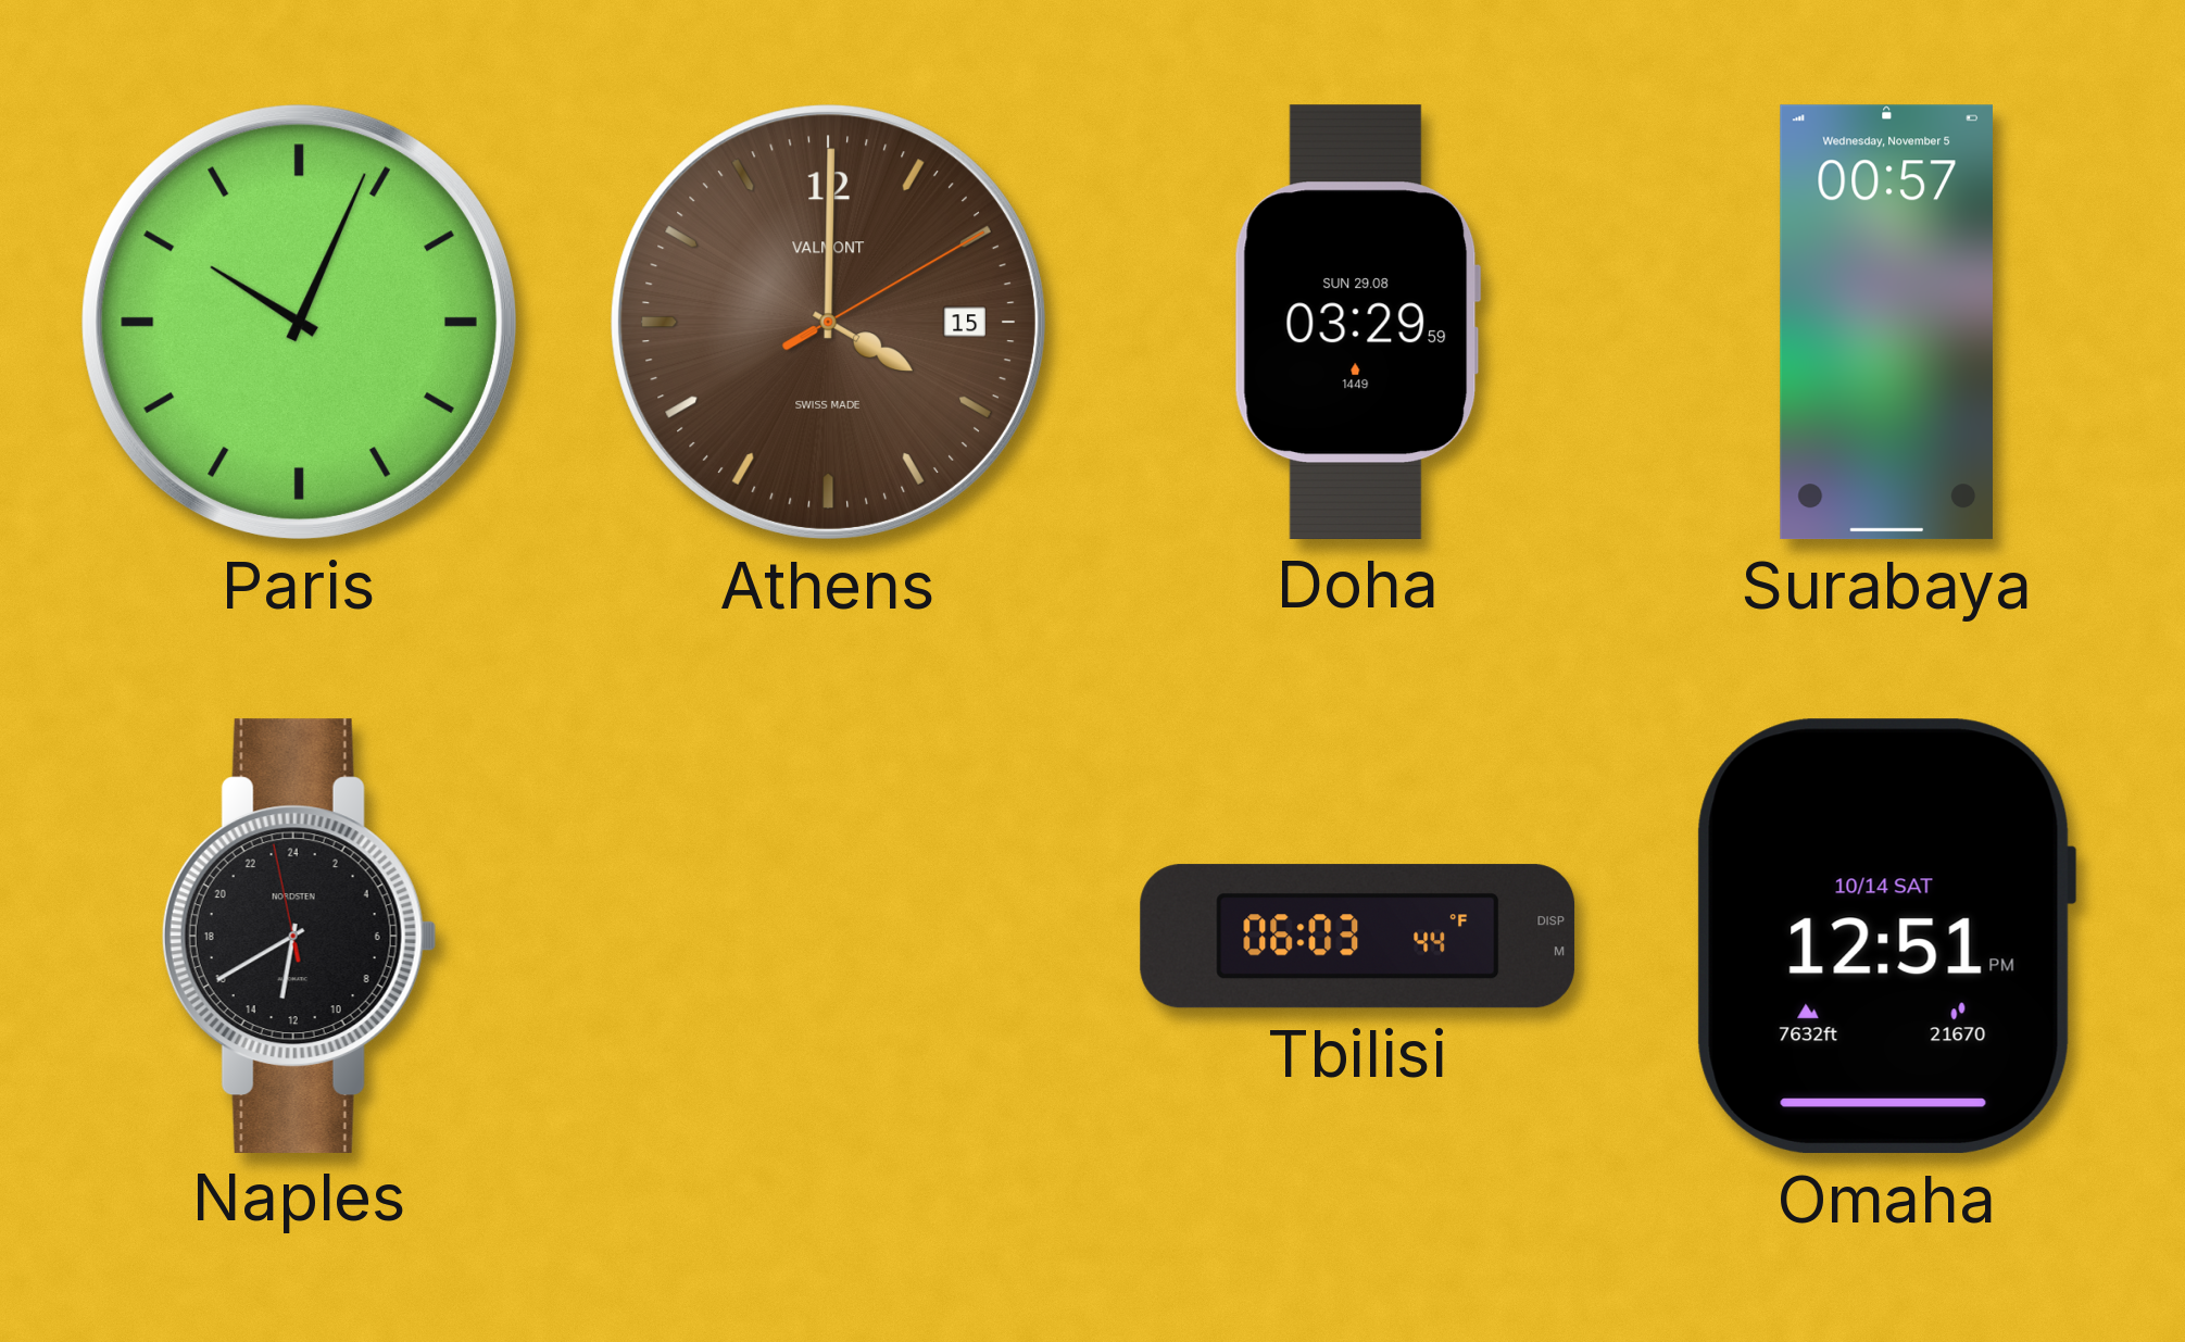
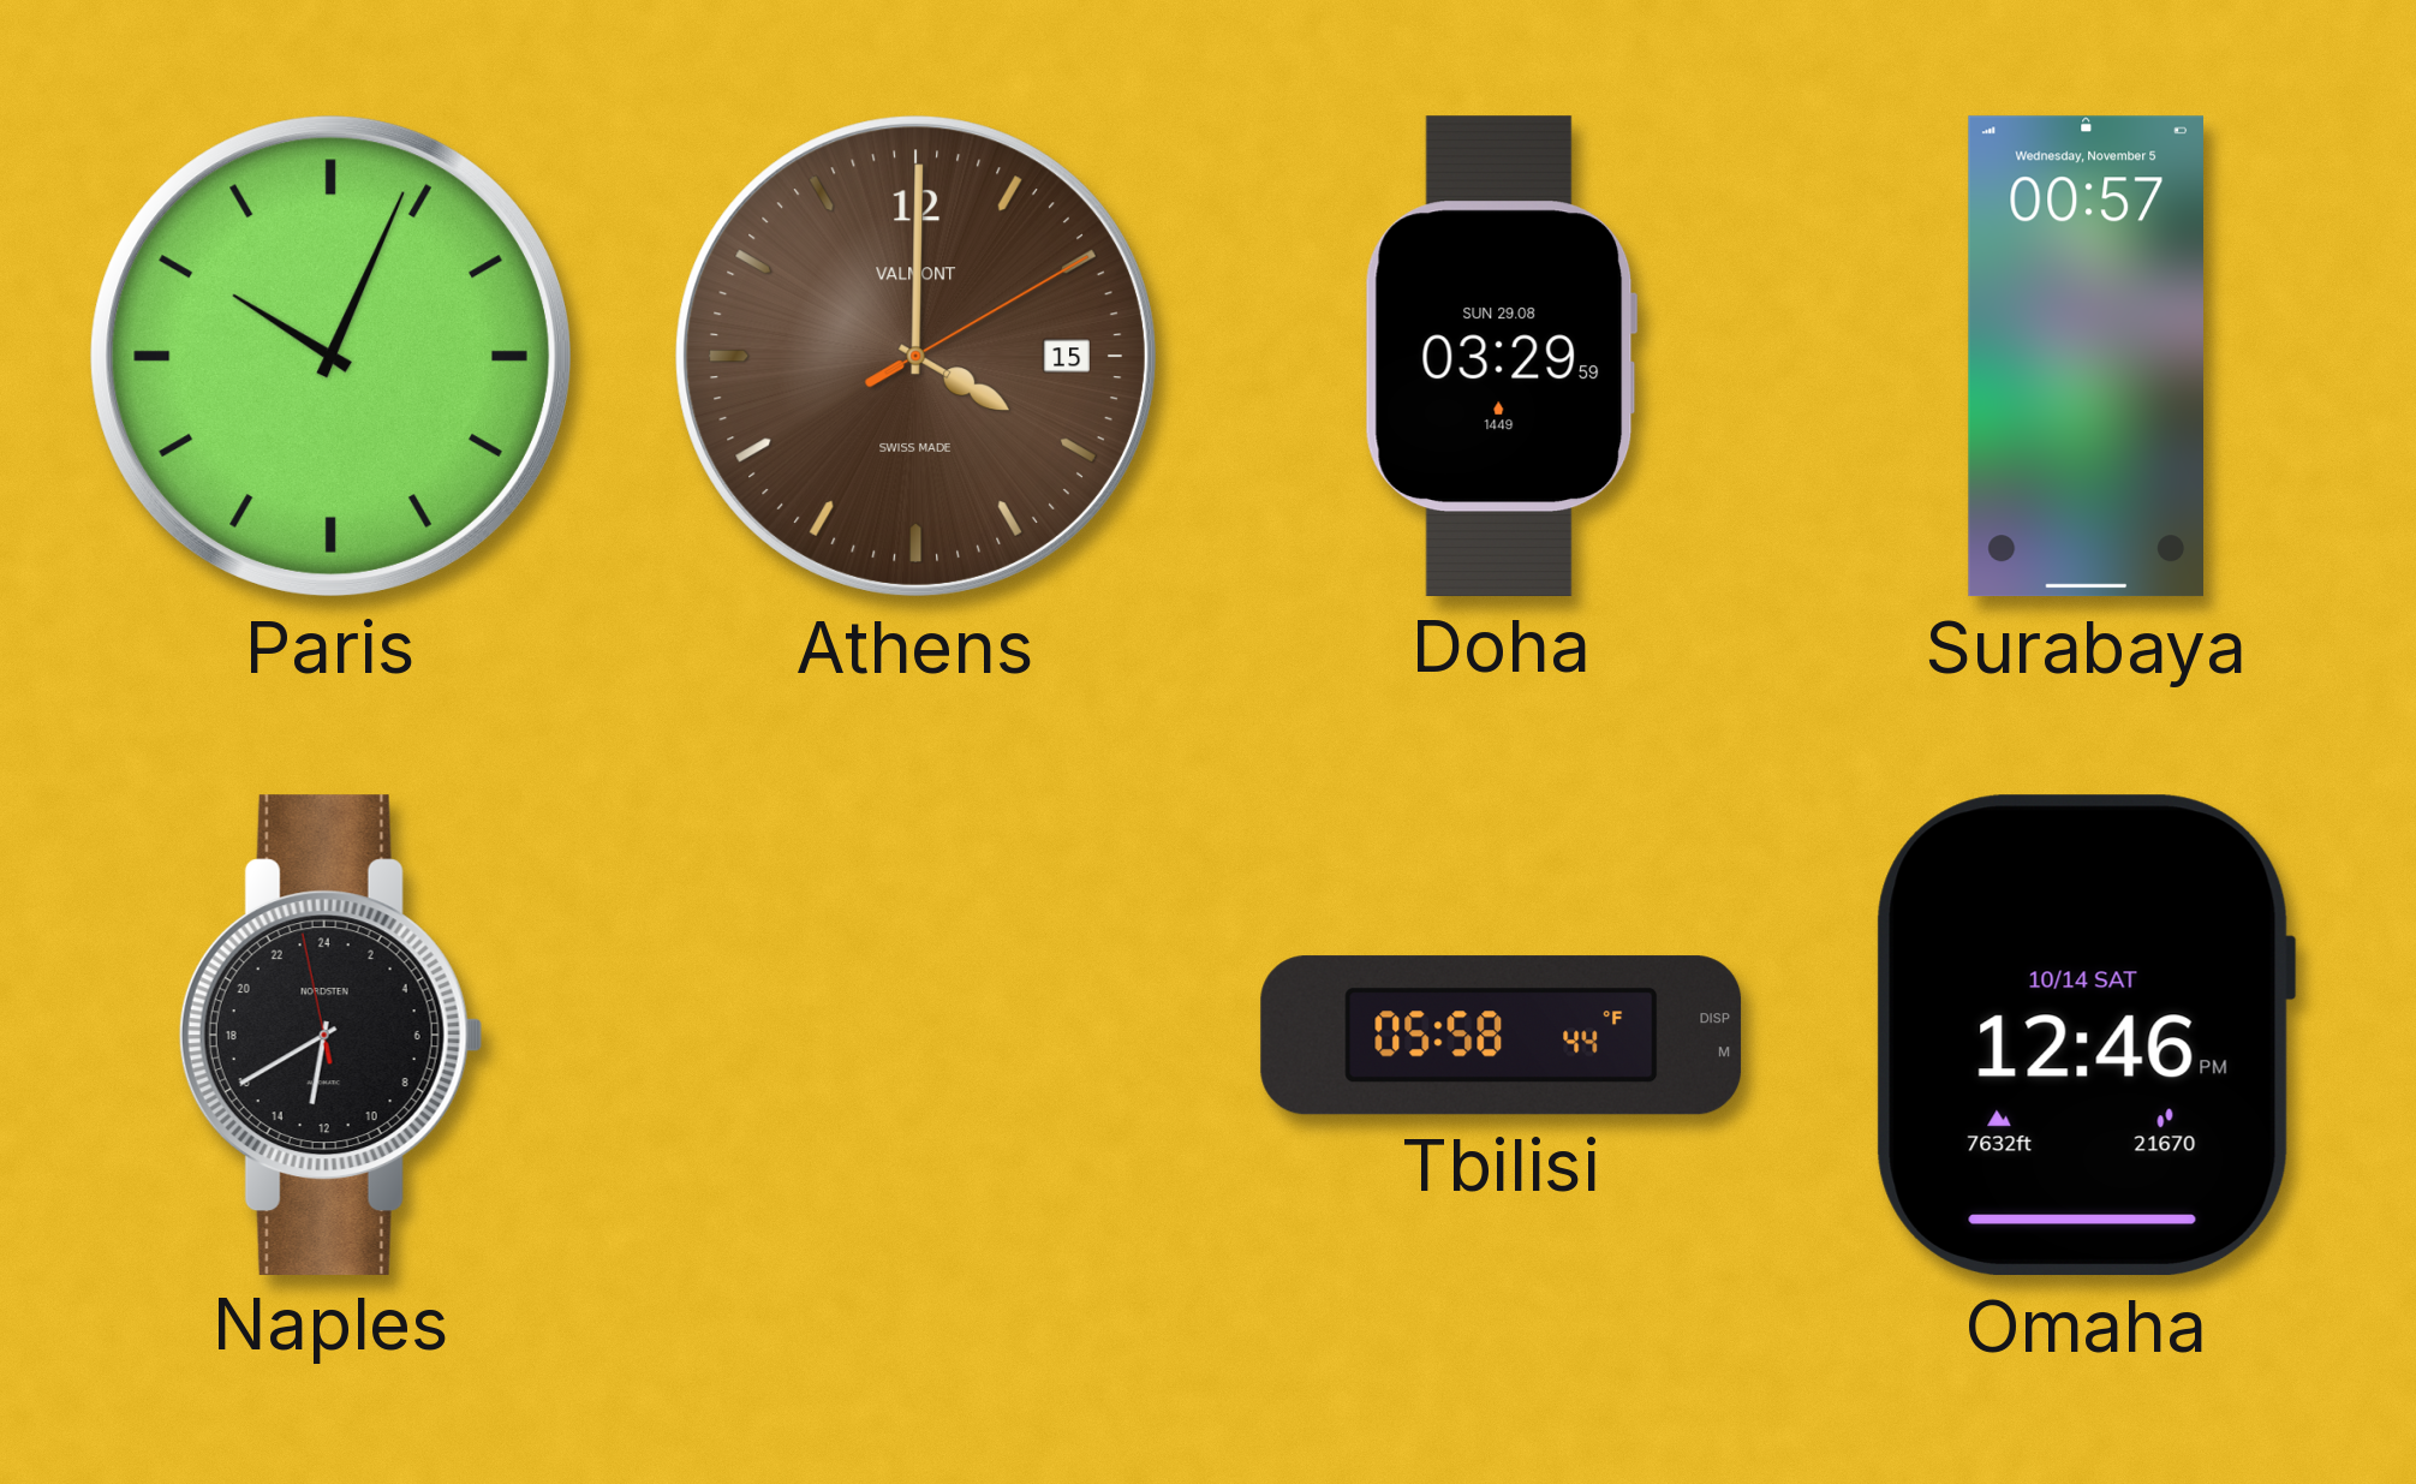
Tbilisi: 06:03 -> 05:58 (1502, 1036)
Omaha: 12:51 -> 12:46 (2086, 1036)
